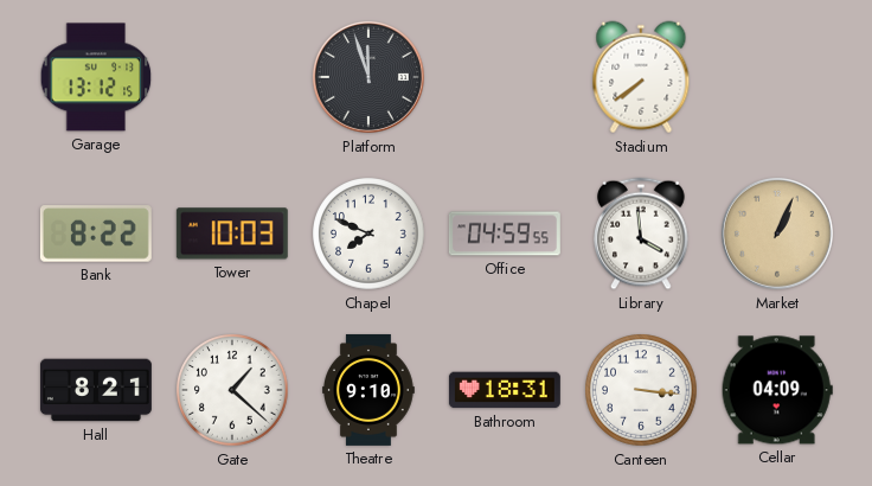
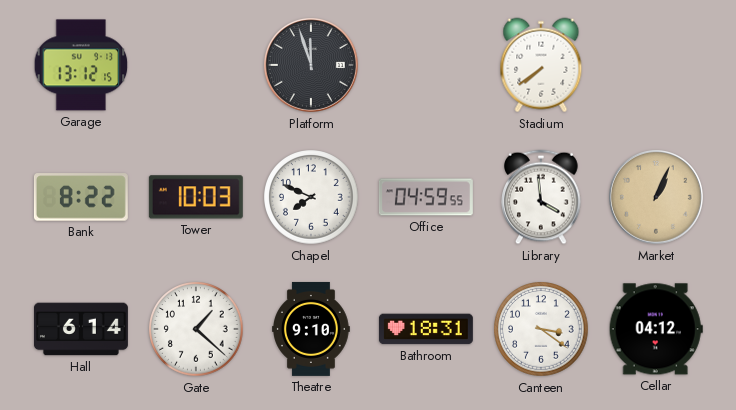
Hall: 8:21 -> 6:14 (81, 329)
Canteen: 3:16 -> 3:21 (541, 329)
Cellar: 04:09 -> 04:12 (656, 329)
